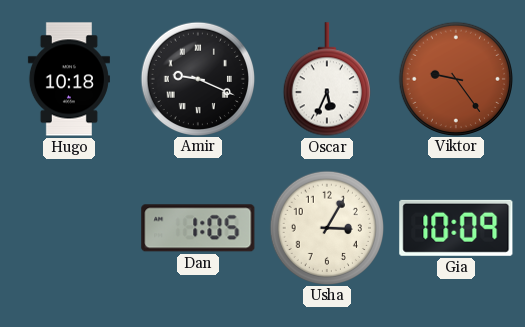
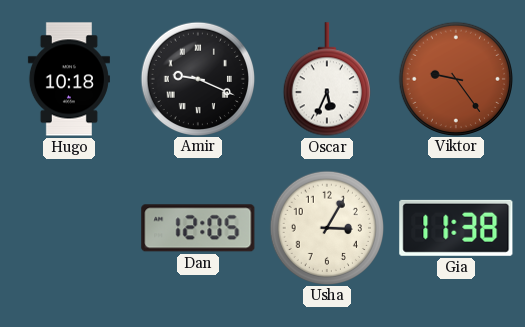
Dan: 1:05 -> 12:05 (198, 228)
Gia: 10:09 -> 11:38 (456, 228)
